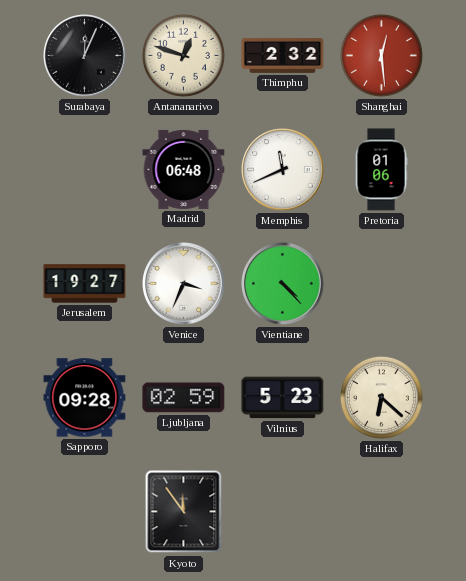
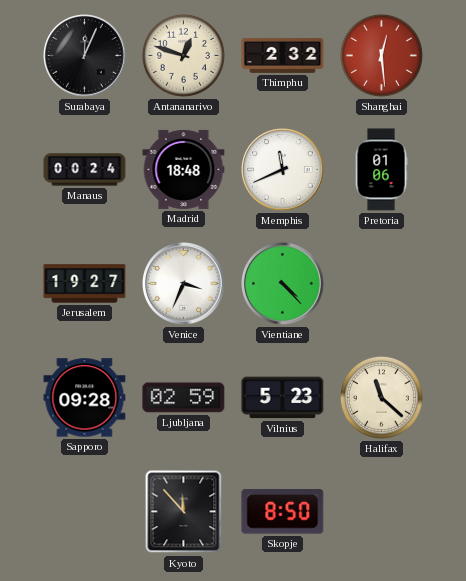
Manaus: none -> 00:24 (85, 170)
Madrid: 06:48 -> 18:48 (184, 169)
Halifax: 6:22 -> 11:22 (381, 397)
Kyoto: 11:54 -> 11:53 (184, 512)
Skopje: none -> 8:50 (283, 512)
